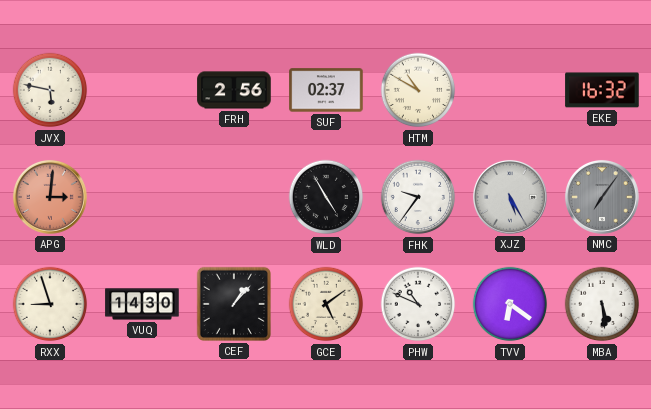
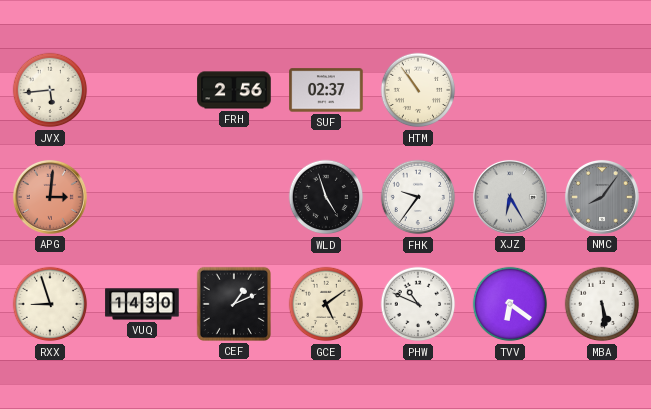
JVX: 5:47 -> 5:44 (50, 90)
HTM: 10:50 -> 10:54 (418, 90)
EKE: 16:32 -> none (602, 90)
WLD: 4:55 -> 4:57 (326, 197)
XJZ: 5:25 -> 6:25 (510, 197)
NMC: 7:06 -> 8:06 (602, 197)
CEF: 1:07 -> 1:11 (234, 304)
